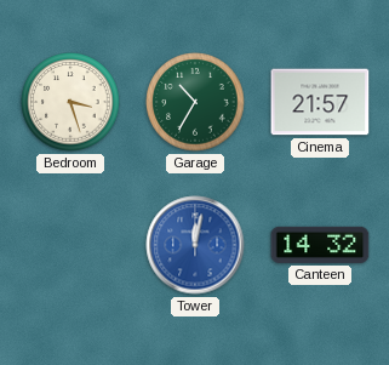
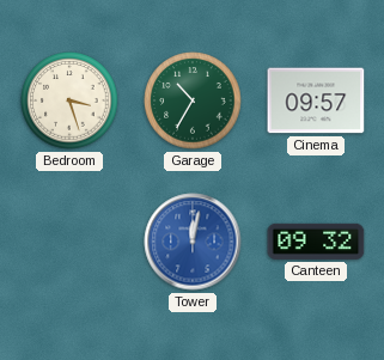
Cinema: 21:57 -> 09:57 (316, 100)
Canteen: 14:32 -> 09:32 (316, 242)
